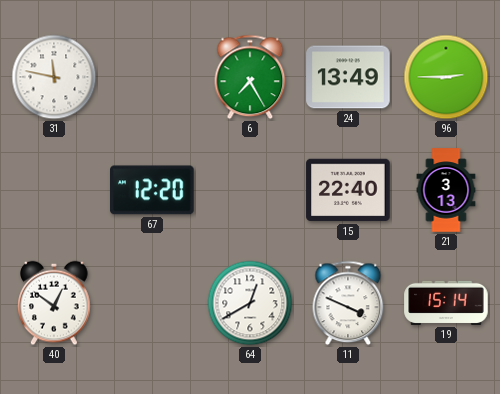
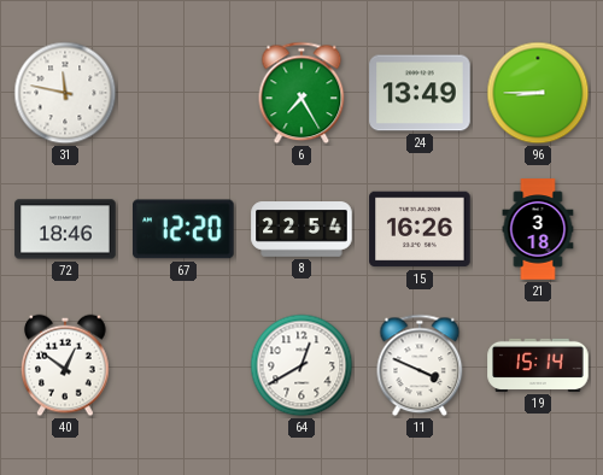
96: 2:45 -> 8:45 (538, 93)
72: none -> 18:46 (65, 229)
8: none -> 22:54 (301, 229)
15: 22:40 -> 16:26 (420, 229)
21: 3:13 -> 3:18 (538, 229)
